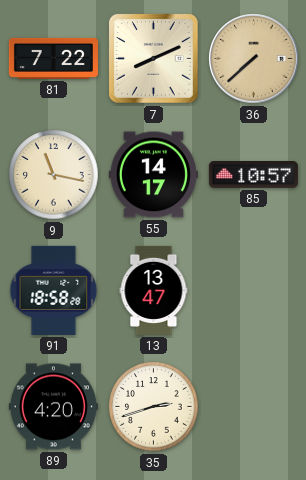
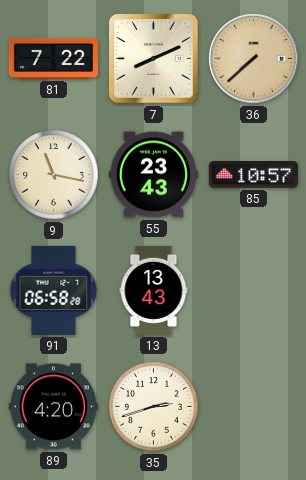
55: 14:17 -> 23:43 (153, 175)
91: 18:58 -> 06:58 (54, 290)
13: 13:47 -> 13:43 (154, 290)
